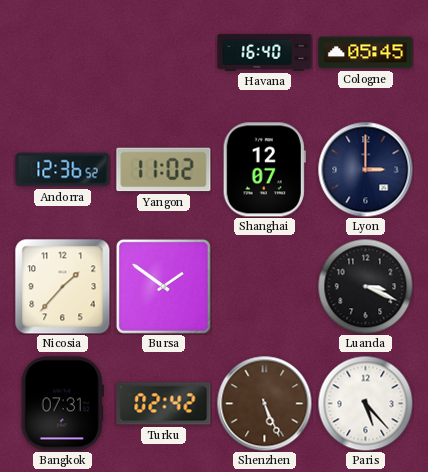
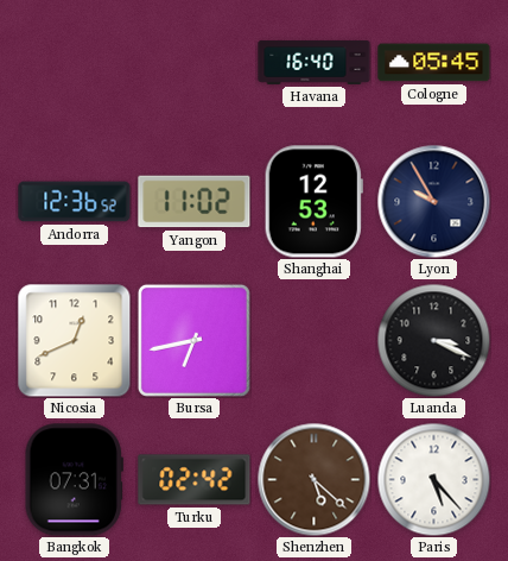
Shanghai: 12:07 -> 12:53 (313, 202)
Lyon: 3:00 -> 9:55 (433, 201)
Nicosia: 1:37 -> 12:41 (75, 341)
Bursa: 1:51 -> 6:43 (193, 340)
Shenzhen: 5:26 -> 5:22 (313, 479)
